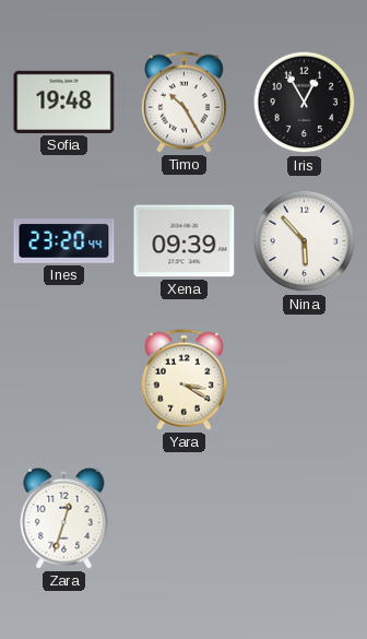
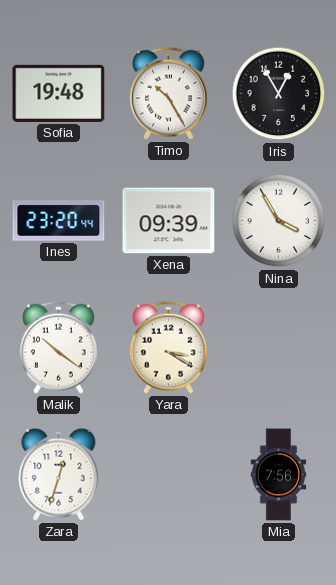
Nina: 5:53 -> 3:55 (279, 221)
Malik: none -> 10:21 (58, 347)
Mia: none -> 7:56 (279, 475)
